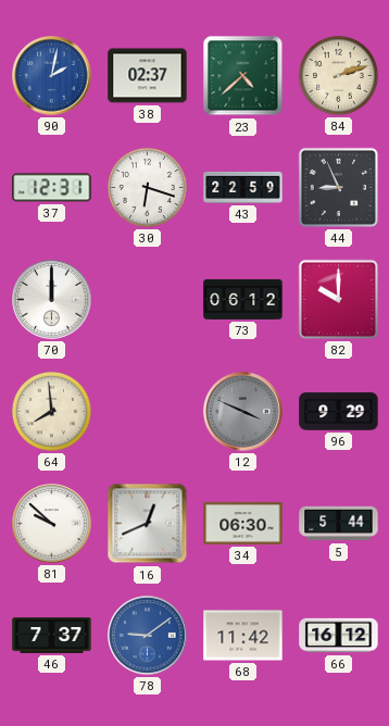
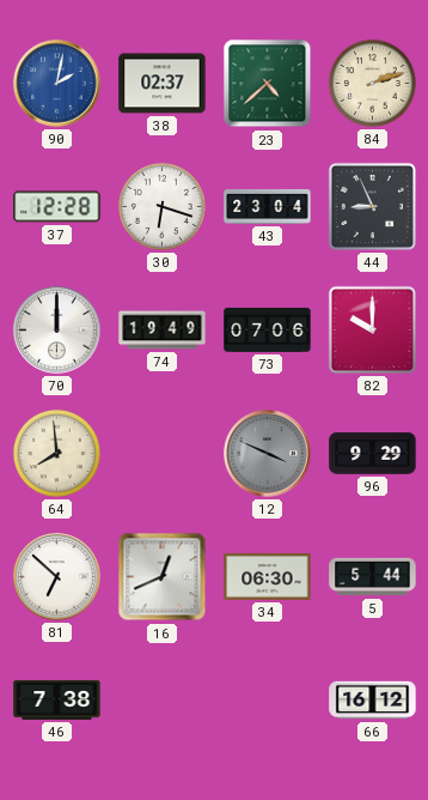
37: 12:31 -> 12:28 (57, 207)
43: 22:59 -> 23:04 (268, 206)
74: none -> 19:49 (163, 331)
73: 06:12 -> 07:06 (268, 329)
81: 9:52 -> 6:52 (57, 577)
46: 7:37 -> 7:38 (57, 701)
78: 9:09 -> none (148, 636)
68: 11:42 -> none (243, 636)
